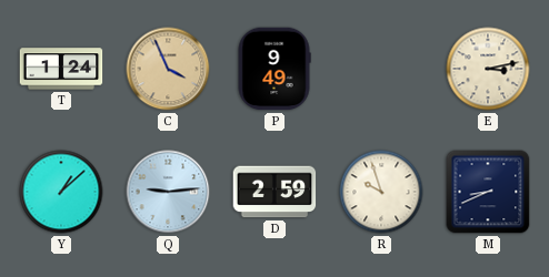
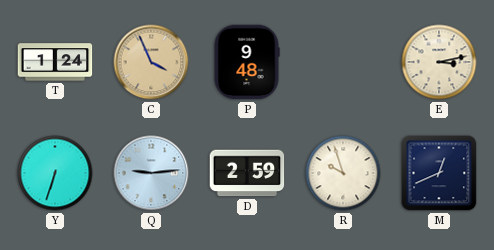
P: 9:49 -> 9:48 (247, 62)
Y: 1:08 -> 6:33 (55, 173)
M: 8:41 -> 12:41 (439, 173)
